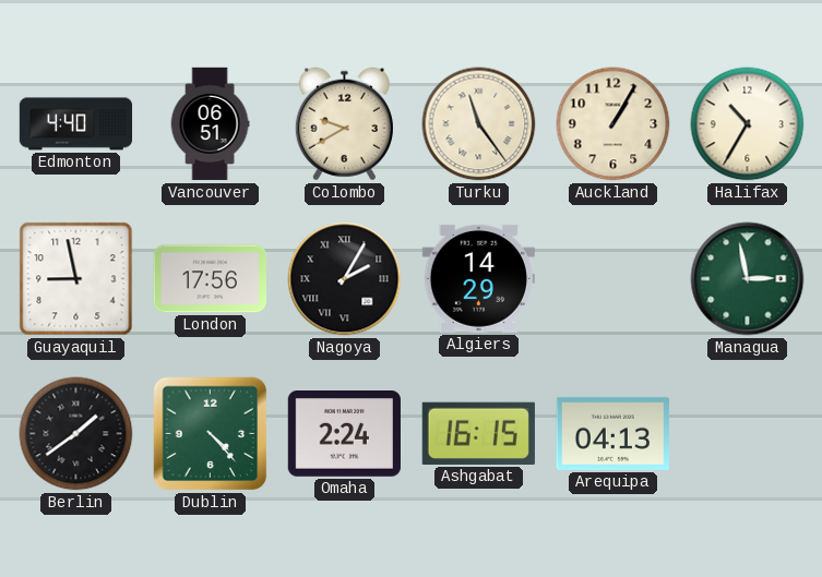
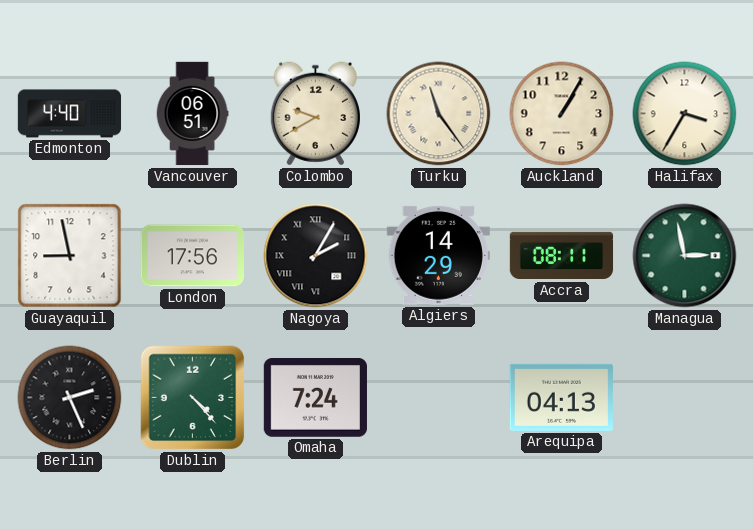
Halifax: 10:35 -> 3:35 (685, 114)
Accra: none -> 08:11 (562, 256)
Berlin: 1:39 -> 2:26 (70, 398)
Omaha: 2:24 -> 7:24 (315, 398)
Ashgabat: 16:15 -> none (478, 433)
